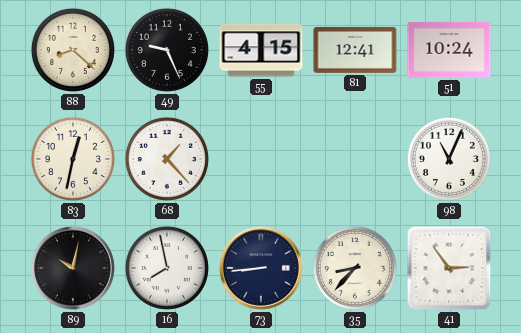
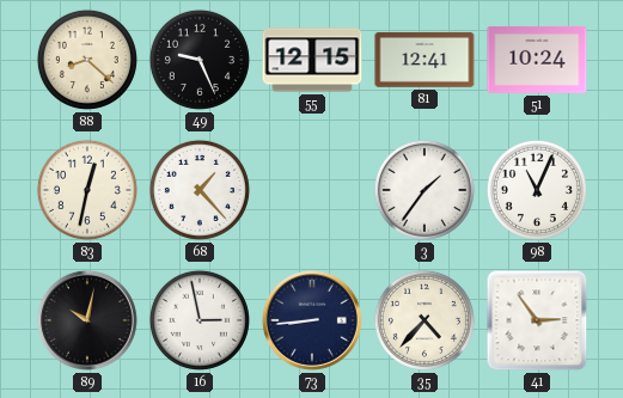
55: 4:15 -> 12:15 (312, 60)
3: none -> 1:36 (425, 190)
16: 7:58 -> 2:58 (200, 320)
35: 8:37 -> 4:37 (425, 320)
